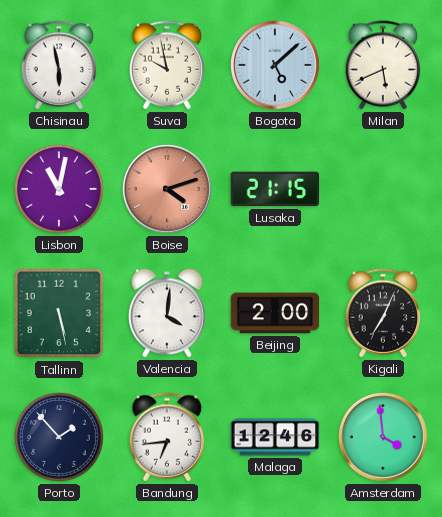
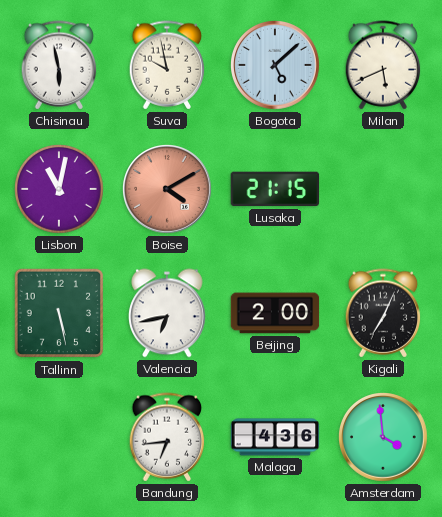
Boise: 4:12 -> 4:10 (168, 190)
Valencia: 4:01 -> 6:43 (168, 313)
Porto: 1:53 -> none (60, 438)
Malaga: 12:46 -> 4:36 (275, 437)
